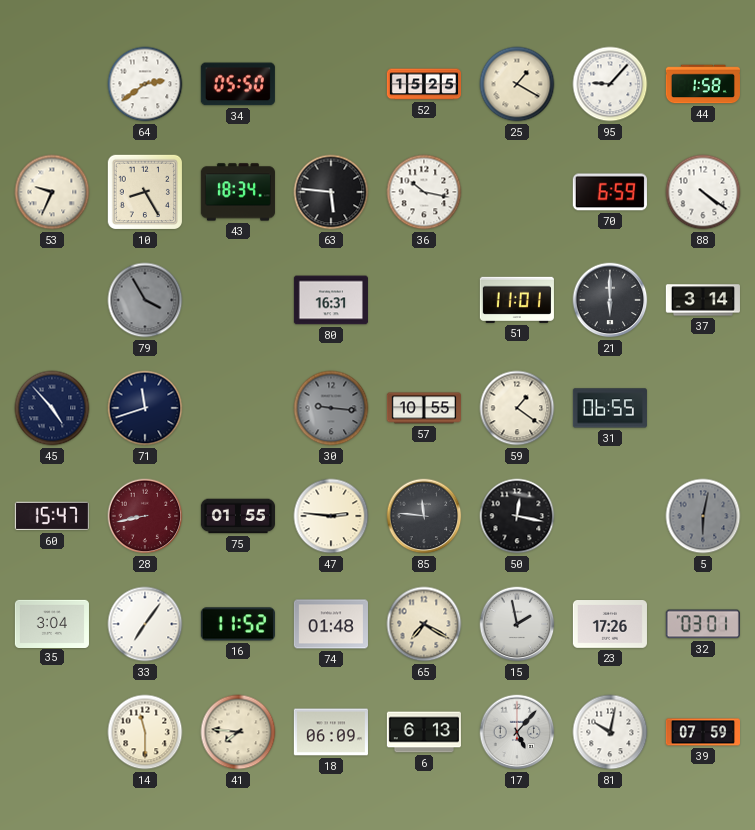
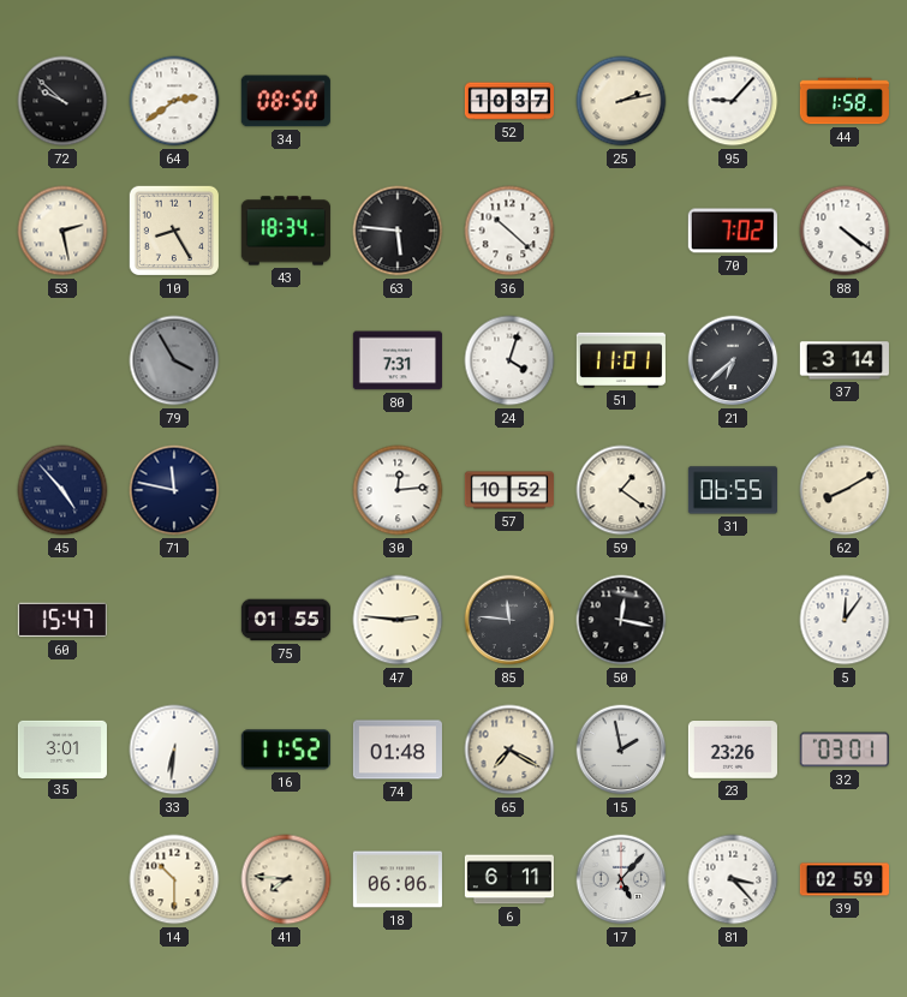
72: none -> 9:52 (62, 101)
34: 05:50 -> 08:50 (286, 101)
52: 15:25 -> 10:37 (508, 101)
25: 1:20 -> 2:13 (621, 101)
53: 9:34 -> 2:28 (62, 231)
36: 10:17 -> 10:22 (509, 231)
70: 6:59 -> 7:02 (733, 231)
80: 16:31 -> 7:31 (398, 360)
24: none -> 4:03 (509, 360)
21: 6:00 -> 6:38 (733, 360)
71: 11:42 -> 11:47 (174, 490)
30: 9:16 -> 12:14 (398, 490)
30 dial: grey -> white (398, 490)
57: 10:55 -> 10:52 (509, 490)
62: none -> 8:10 (845, 490)
28: 8:43 -> none (145, 516)
5: 6:02 -> 12:06 (845, 620)
5 dial: grey -> white (845, 620)
35: 3:04 -> 3:01 (62, 748)
33: 7:06 -> 6:31 (174, 750)
23: 17:26 -> 23:26 (733, 751)
14: 11:30 -> 10:30 (174, 879)
18: 06:09 -> 06:06 (398, 879)
6: 6:13 -> 6:11 (509, 879)
81: 10:02 -> 3:23 (733, 879)
39: 07:59 -> 02:59 (843, 879)
